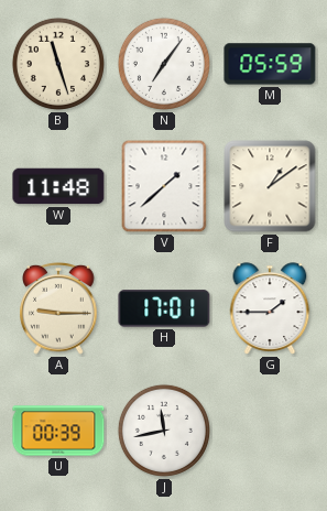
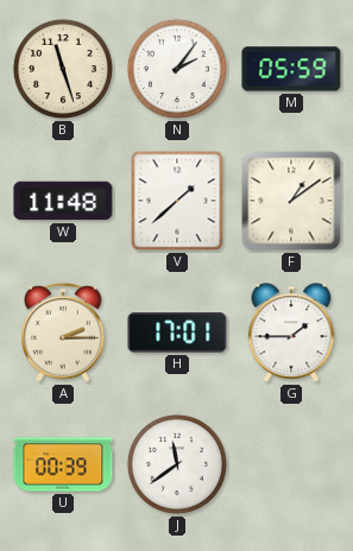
N: 7:06 -> 2:06 (177, 69)
A: 9:15 -> 2:15 (63, 334)
J: 11:43 -> 11:39 (177, 464)
